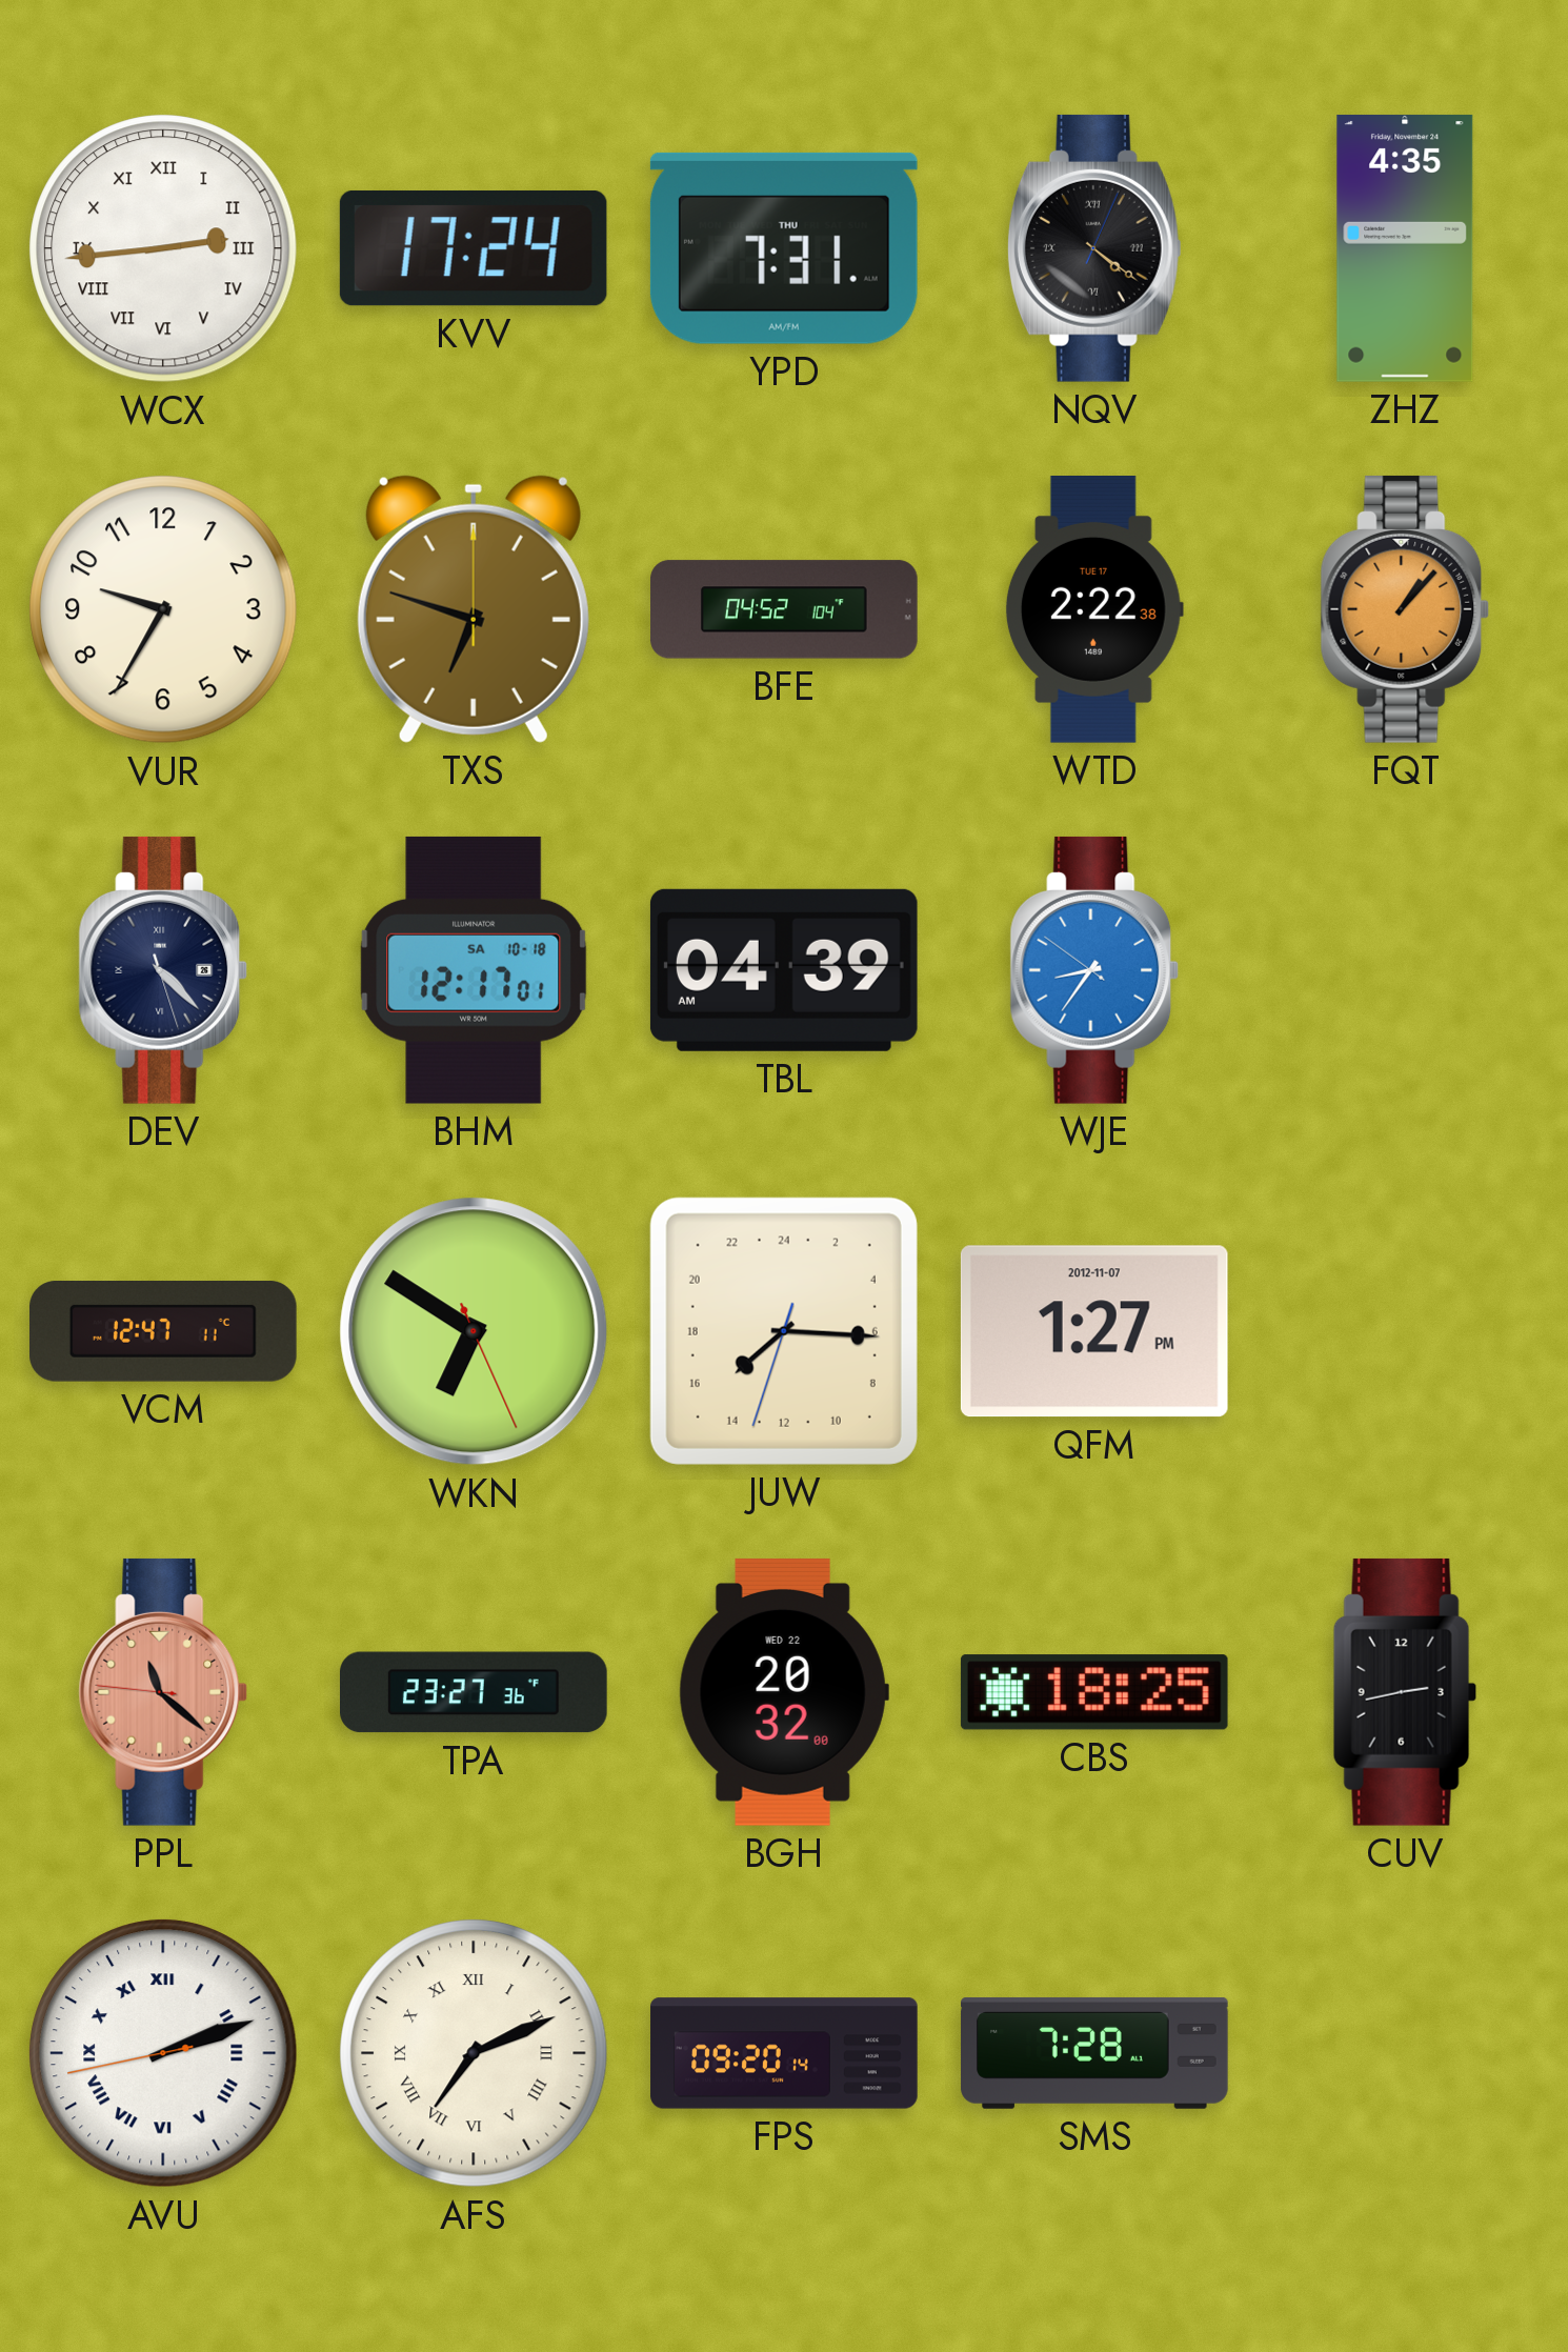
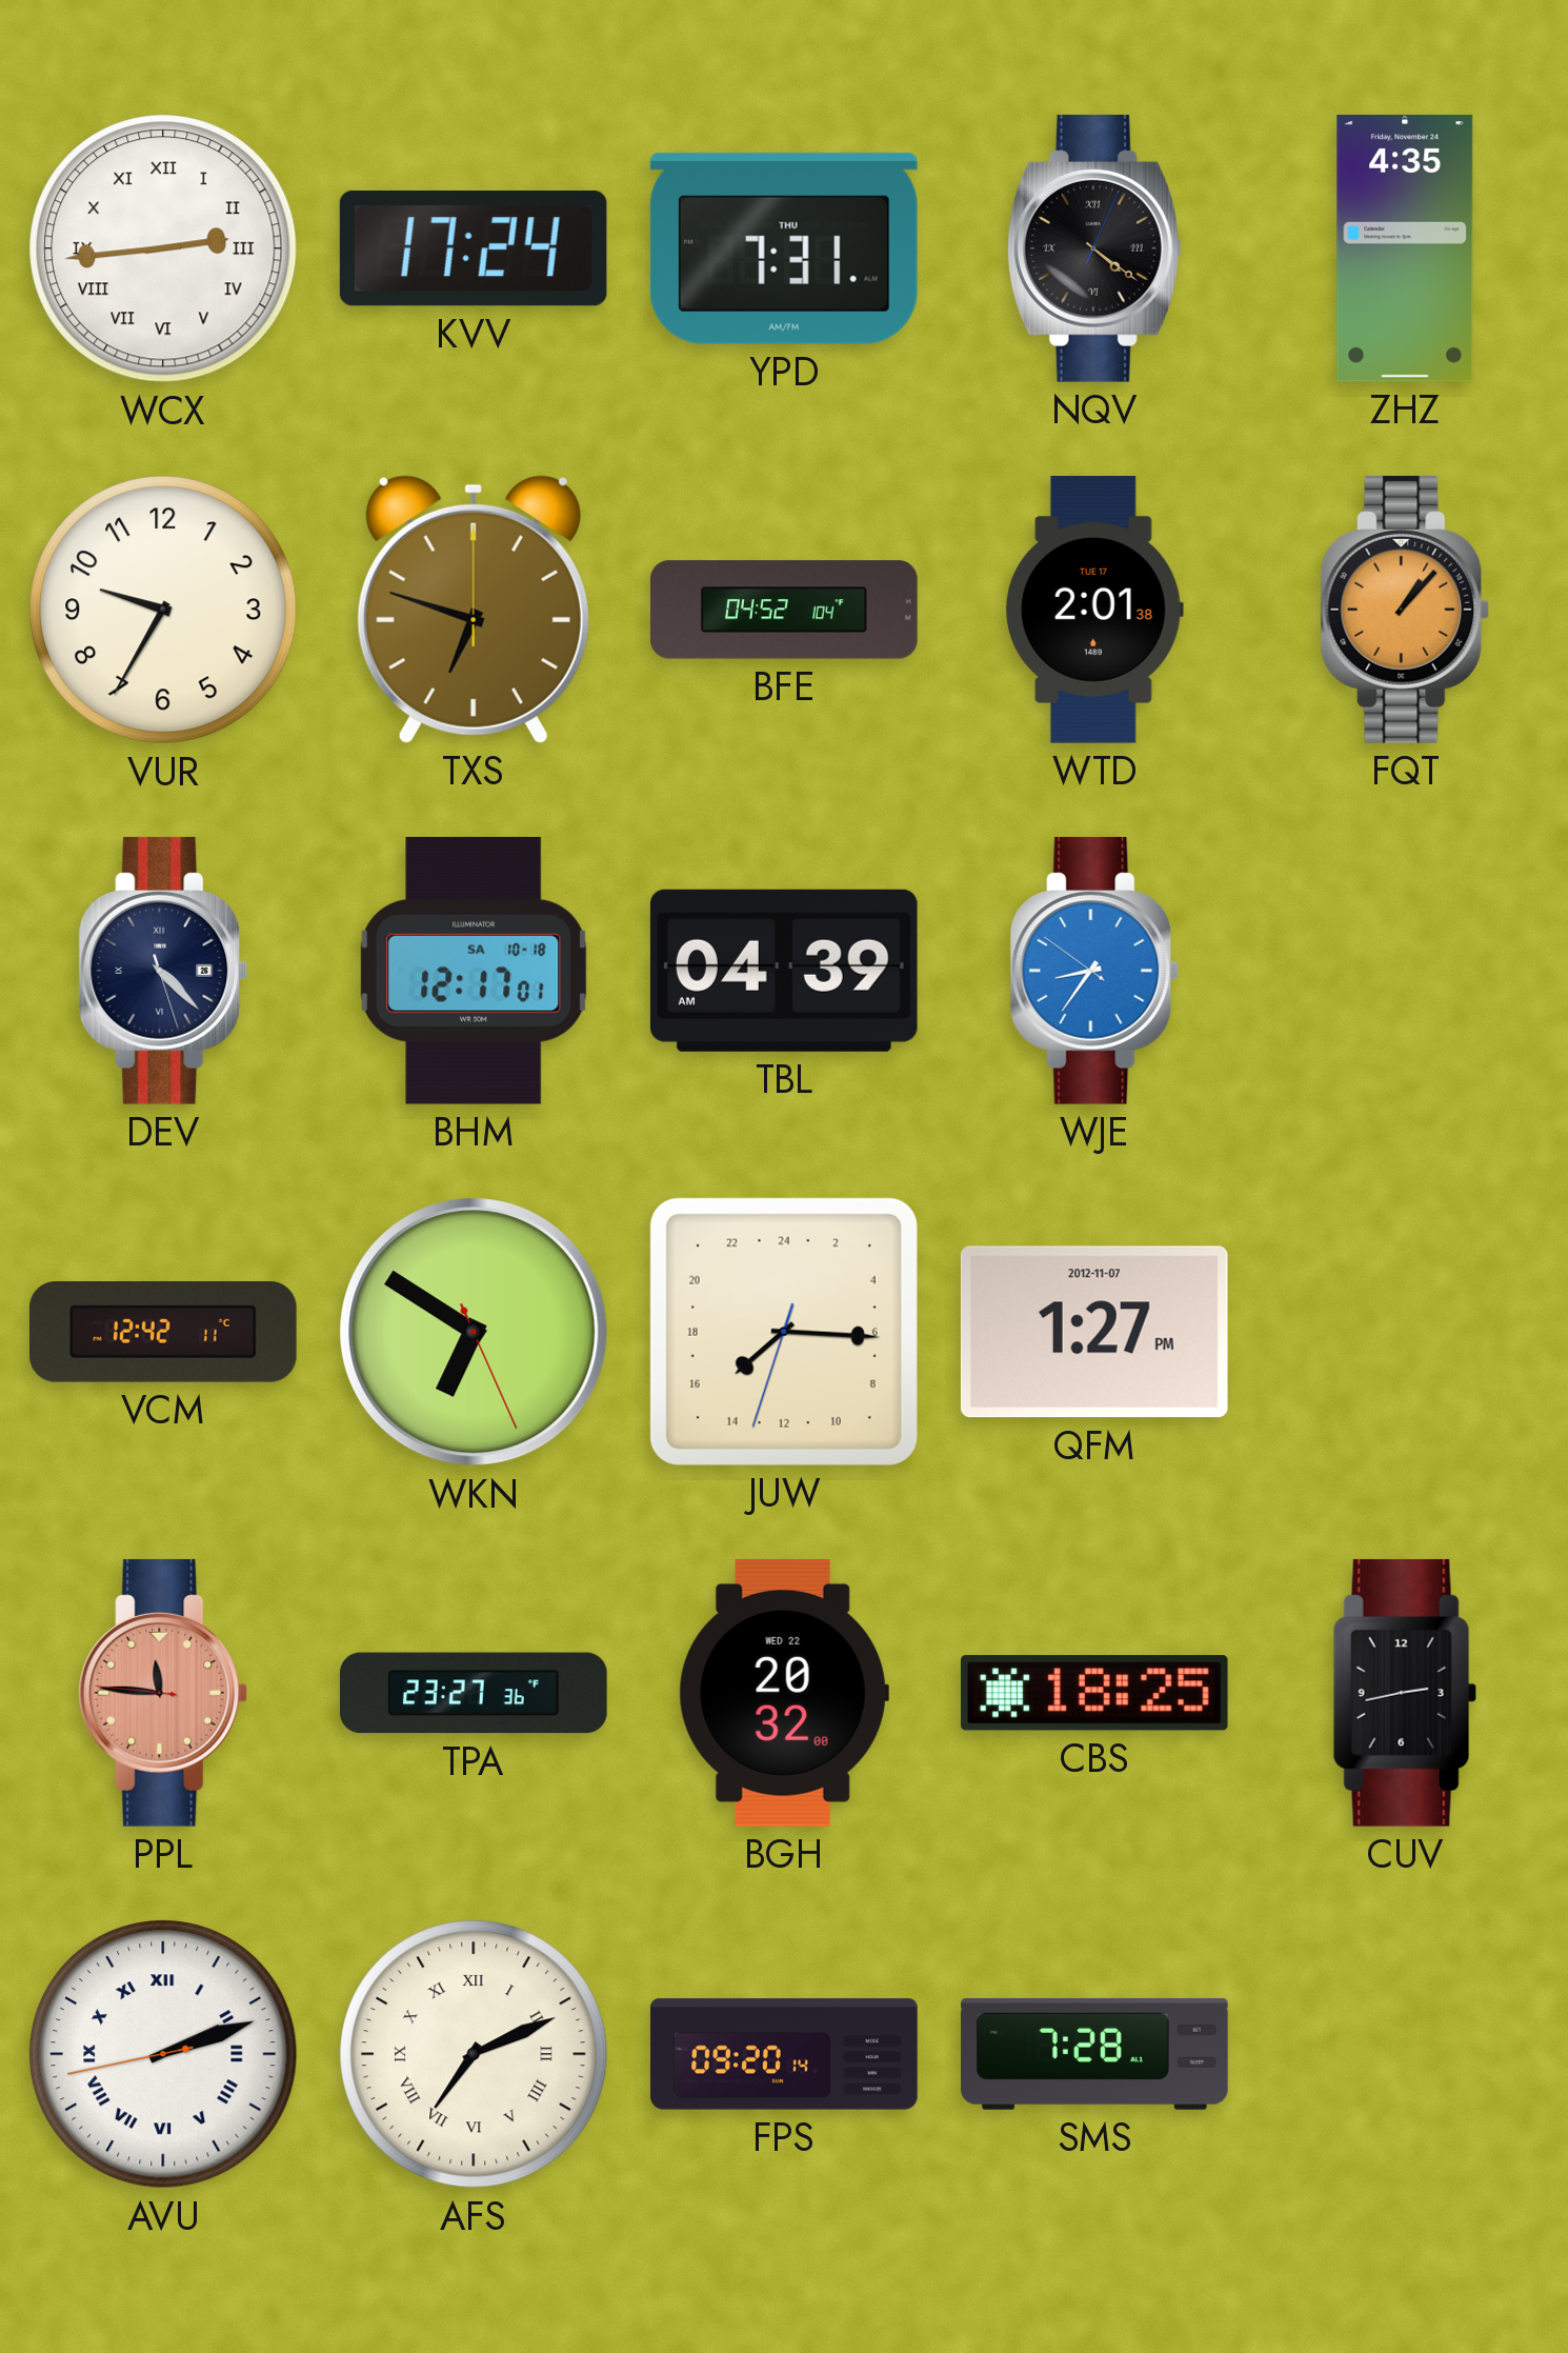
WTD: 2:22 -> 2:01 (1094, 611)
VCM: 12:47 -> 12:42 (164, 1333)
PPL: 11:21 -> 11:45 (163, 1693)
